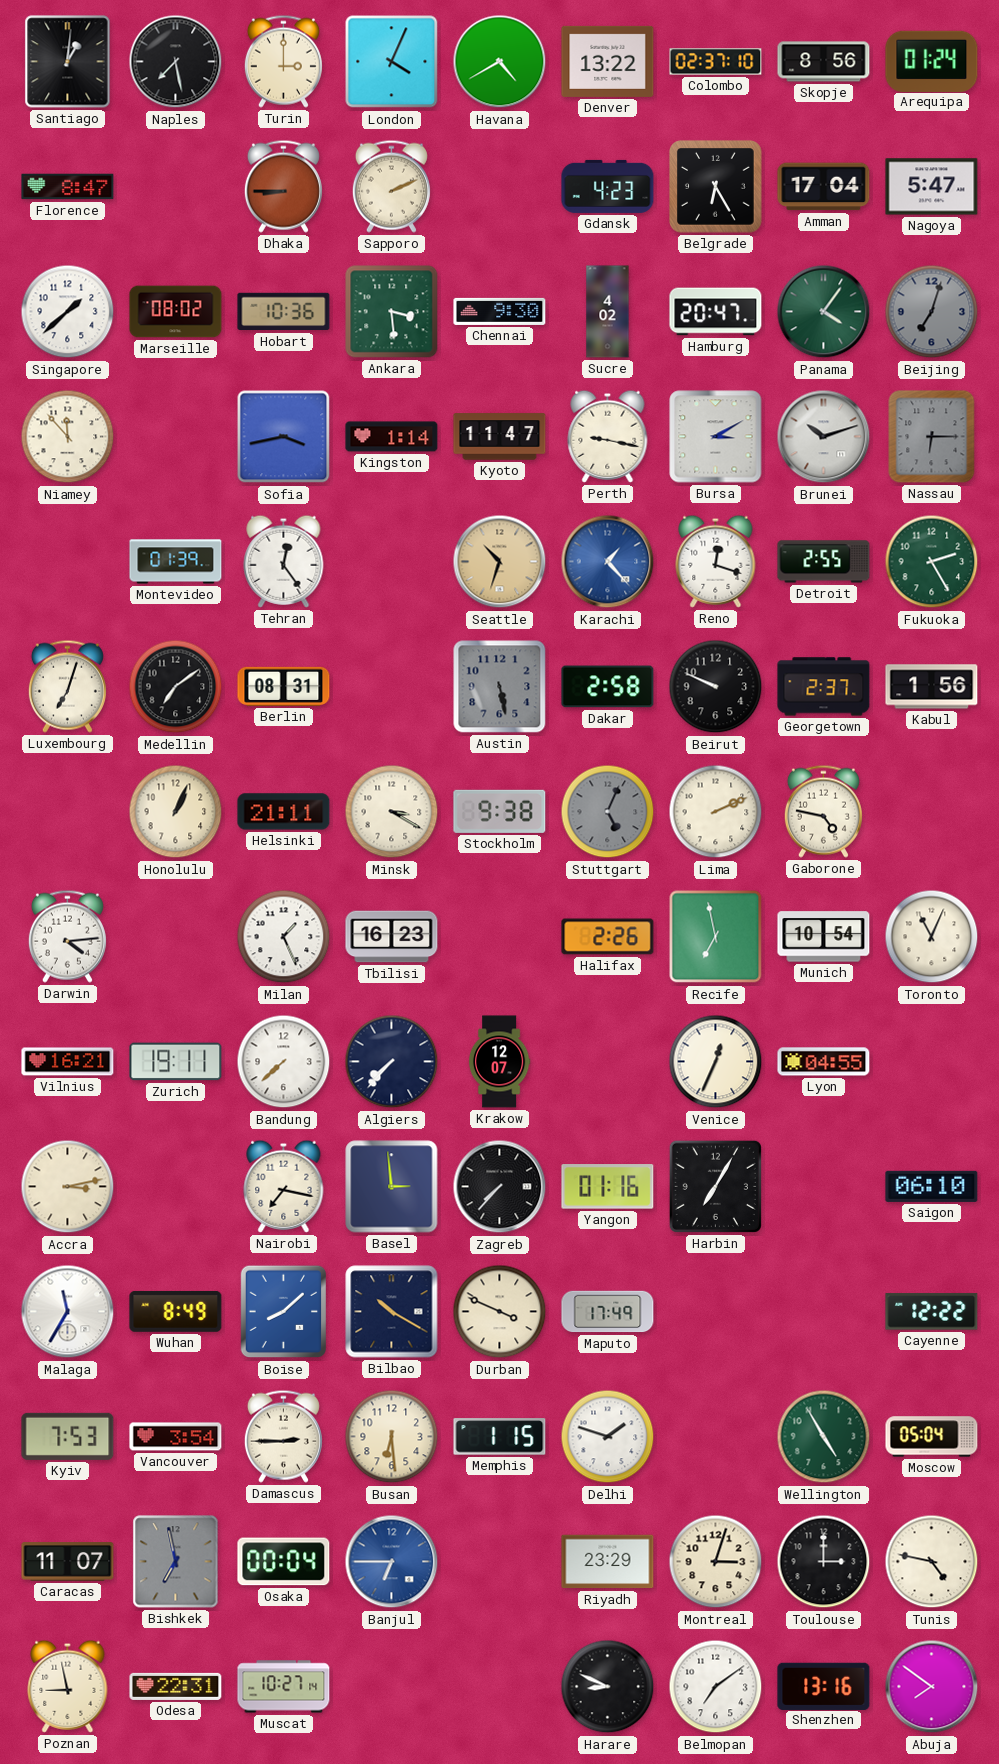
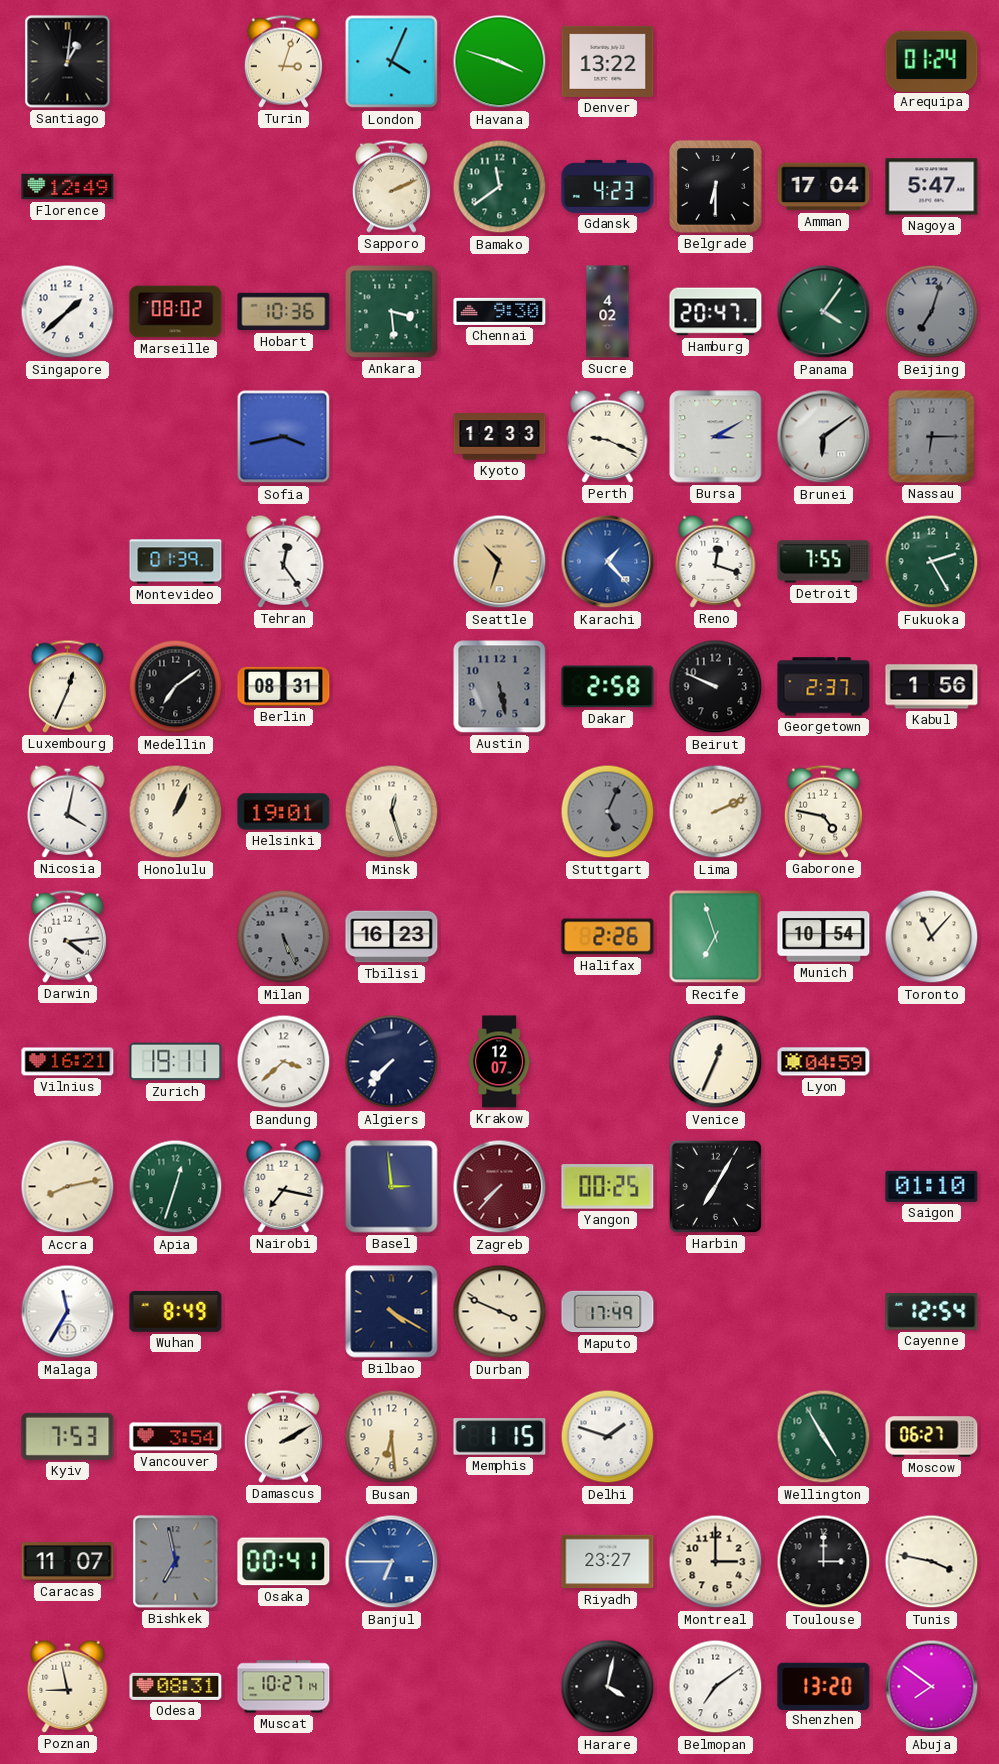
Naples: 7:28 -> none (176, 62)
Turin: 3:00 -> 3:03 (283, 61)
Havana: 4:40 -> 3:48 (500, 62)
Colombo: 02:37 -> none (716, 62)
Skopje: 8:56 -> none (824, 62)
Florence: 8:47 -> 12:49 (68, 187)
Dhaka: 8:45 -> none (283, 186)
Bamako: none -> 11:39 (500, 187)
Belgrade: 6:25 -> 6:30 (716, 187)
Niamey: 11:53 -> none (68, 437)
Kingston: 1:14 -> none (392, 437)
Kyoto: 11:47 -> 12:33 (500, 437)
Perth: 9:17 -> 9:19 (608, 436)
Brunei: 10:12 -> 6:09 (824, 437)
Detroit: 2:55 -> 7:55 (824, 562)
Luxembourg: 7:03 -> 12:34 (67, 686)
Nicosia: none -> 4:02 (68, 811)
Helsinki: 21:11 -> 19:01 (284, 812)
Minsk: 3:20 -> 12:27 (392, 812)
Stockholm: 9:38 -> none (500, 811)
Milan: 1:26 -> 5:26 (284, 937)
Milan dial: white -> grey (284, 937)
Recife: 6:58 -> 6:57 (716, 937)
Toronto: 11:04 -> 11:07 (932, 937)
Bandung: 7:38 -> 3:38 (284, 1062)
Lyon: 04:55 -> 04:59 (824, 1062)
Accra: 3:13 -> 8:13 (68, 1187)
Apia: none -> 12:33 (176, 1187)
Zagreb dial: black -> burgundy (500, 1187)
Yangon: 01:16 -> 00:25 (608, 1187)
Saigon: 06:10 -> 01:10 (932, 1186)
Boise: 8:08 -> none (284, 1312)
Bilbao: 10:20 -> 4:20 (392, 1312)
Cayenne: 12:22 -> 12:54 (932, 1312)
Damascus: 2:45 -> 2:10 (283, 1436)
Moscow: 05:04 -> 06:27 (932, 1437)
Osaka: 00:04 -> 00:41 (284, 1562)
Riyadh: 23:29 -> 23:27 (608, 1562)
Montreal: 3:03 -> 3:00 (716, 1562)
Tunis: 4:47 -> 3:47 (932, 1562)
Odesa: 22:31 -> 08:31 (176, 1686)
Harare: 8:49 -> 4:02 (608, 1687)
Shenzhen: 13:16 -> 13:20 (824, 1686)
